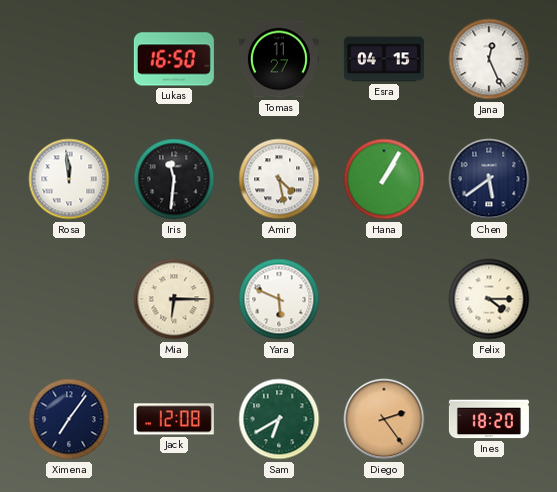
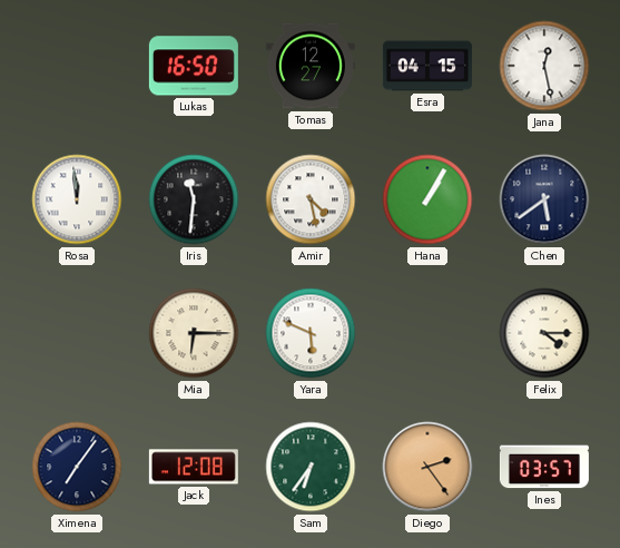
Tomas: 11:27 -> 12:27 (311, 66)
Jana: 12:26 -> 12:28 (544, 66)
Sam: 6:40 -> 6:36 (311, 467)
Ines: 18:20 -> 03:57 (544, 467)
